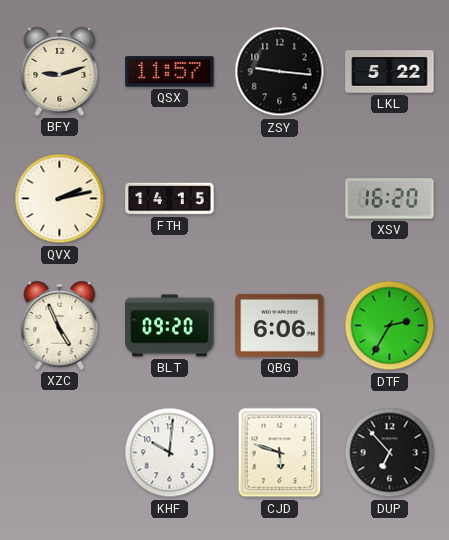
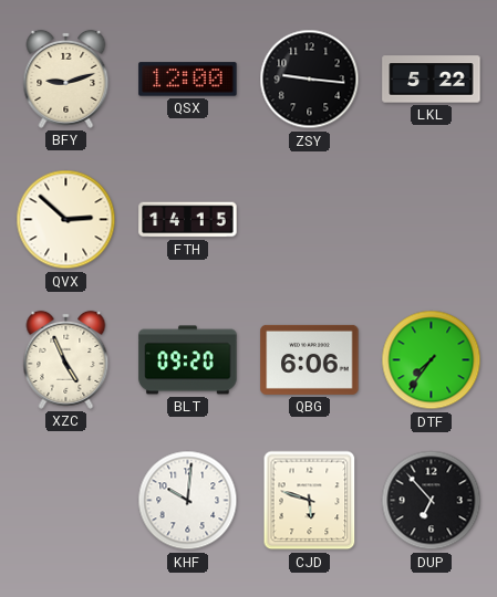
QSX: 11:57 -> 12:00 (188, 80)
QVX: 2:13 -> 2:52 (66, 220)
XSV: 16:20 -> none (390, 199)
DTF: 2:35 -> 7:36 (432, 360)
